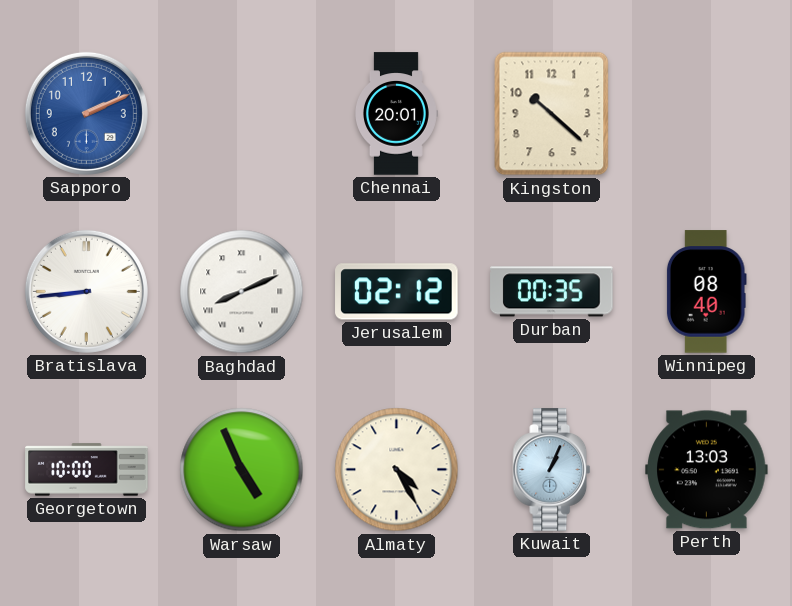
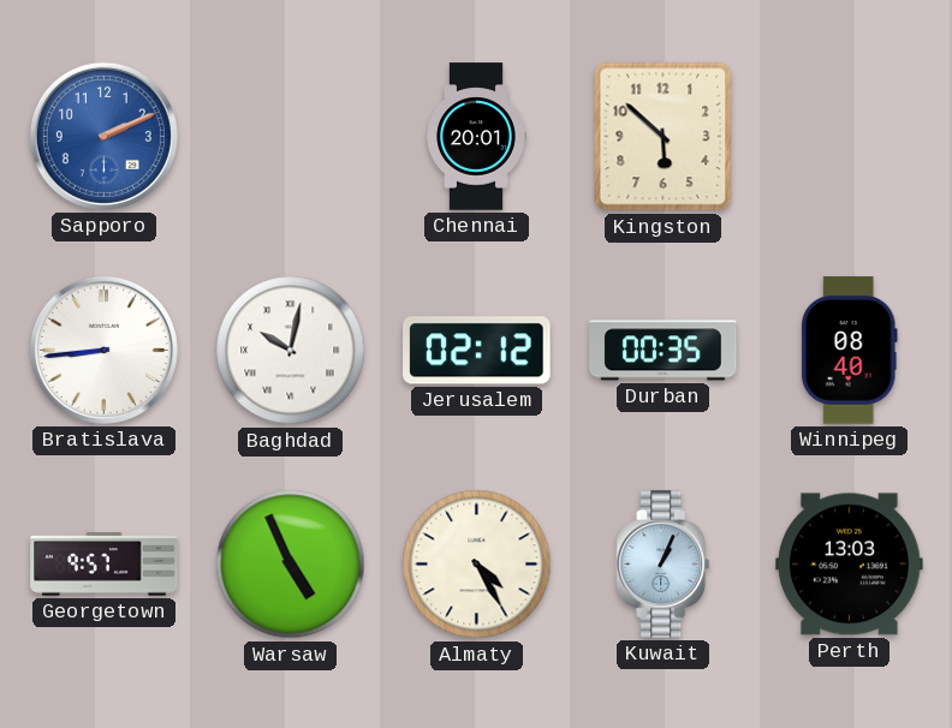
Kingston: 10:22 -> 5:52 (664, 137)
Baghdad: 8:11 -> 10:02 (291, 351)
Georgetown: 10:00 -> 9:57 (105, 565)
